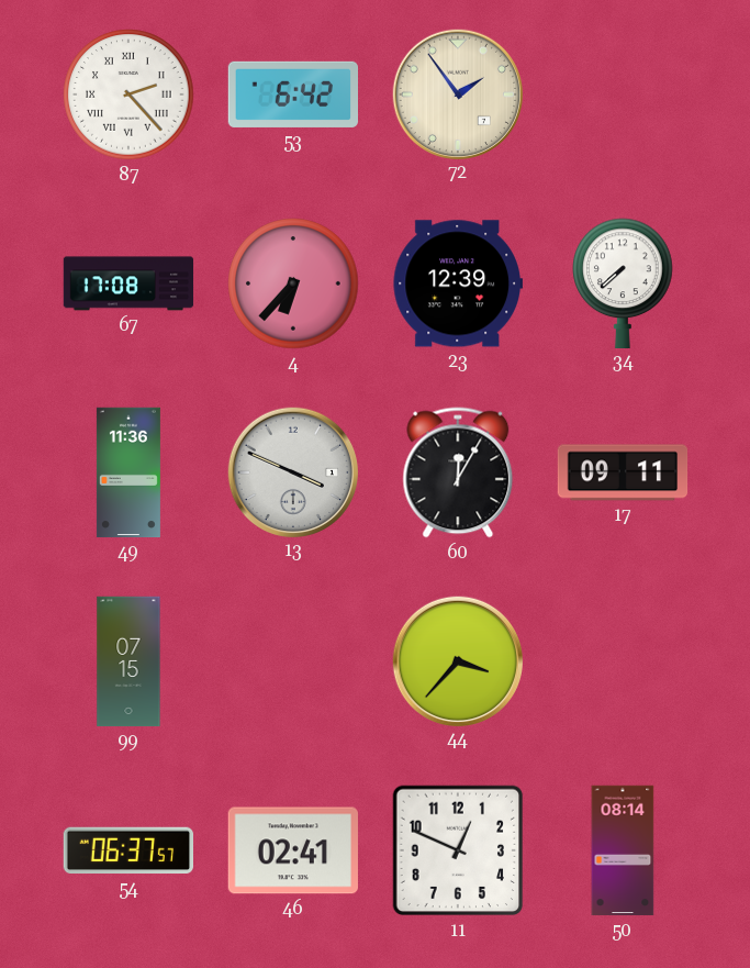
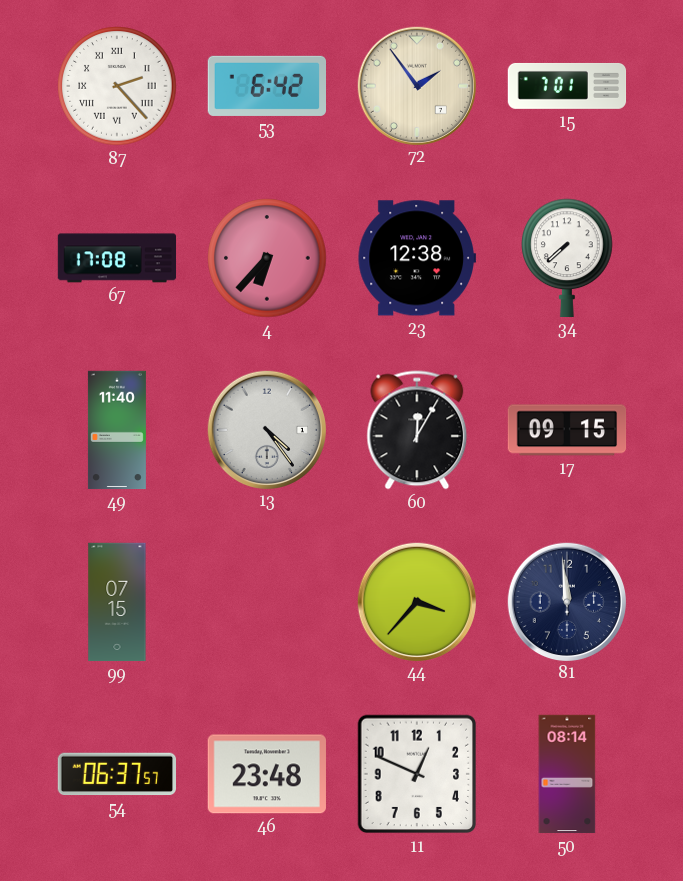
15: none -> 7:01 (567, 86)
23: 12:39 -> 12:38 (417, 258)
49: 11:36 -> 11:40 (117, 430)
13: 3:49 -> 4:24 (266, 429)
17: 09:11 -> 09:15 (567, 430)
81: none -> 11:59 (566, 601)
46: 02:41 -> 23:48 (267, 774)
